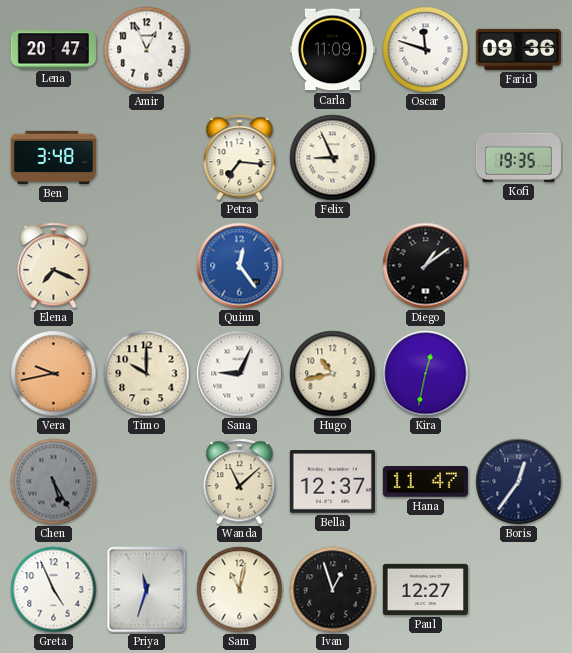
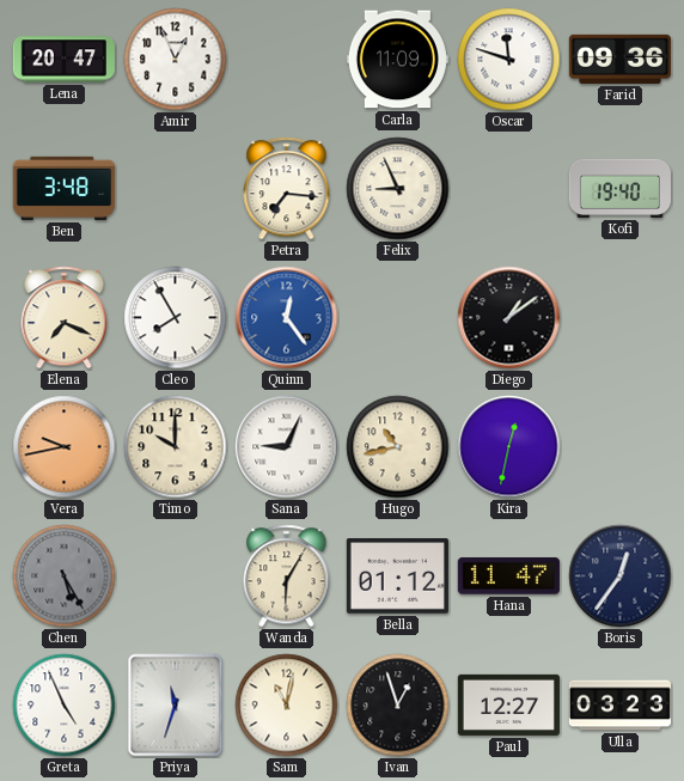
Kofi: 19:35 -> 19:40 (619, 188)
Cleo: none -> 7:55 (176, 318)
Wanda: 11:08 -> 6:05 (287, 576)
Bella: 12:37 -> 01:12 (397, 576)
Ulla: none -> 03:23 (619, 706)
